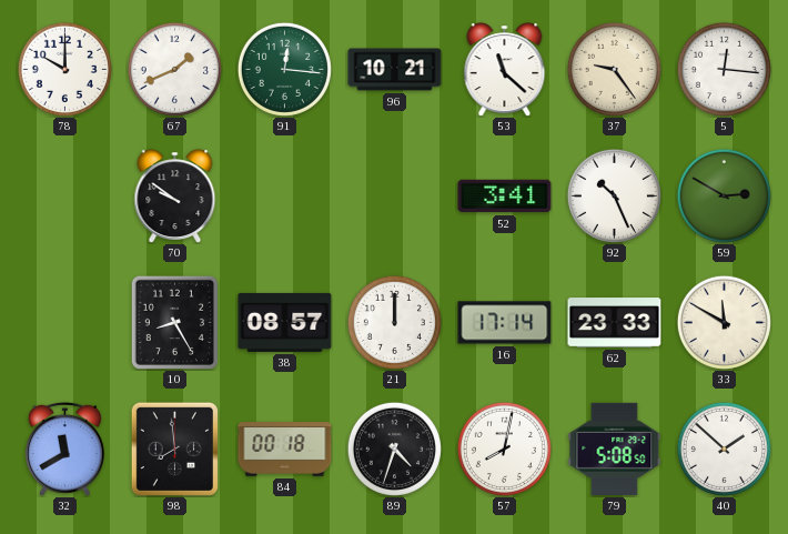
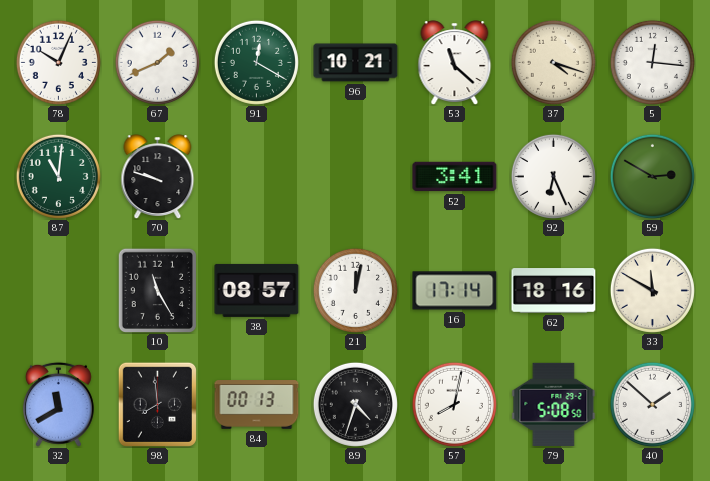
78: 10:00 -> 10:04 (58, 62)
91: 12:16 -> 12:20 (256, 62)
37: 9:24 -> 4:18 (553, 62)
87: none -> 11:01 (58, 176)
70: 9:51 -> 9:48 (158, 176)
92: 10:26 -> 6:26 (553, 176)
10: 8:25 -> 11:25 (157, 290)
21: 12:00 -> 12:02 (355, 290)
62: 23:33 -> 18:16 (554, 291)
84: 00:18 -> 00:13 (257, 405)
